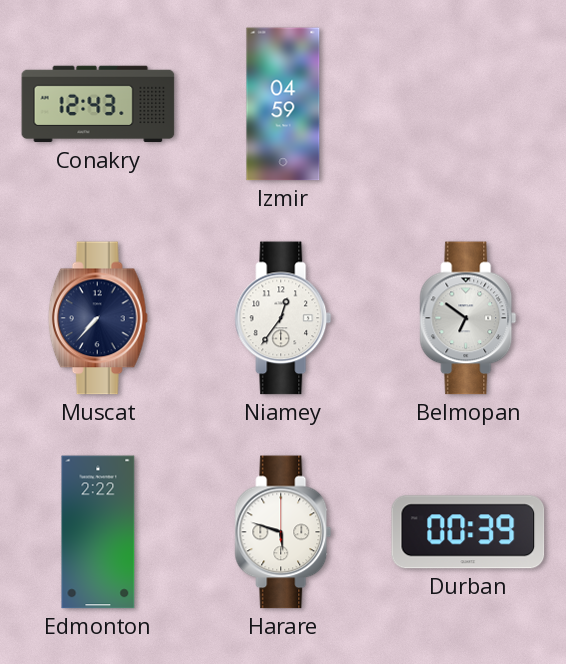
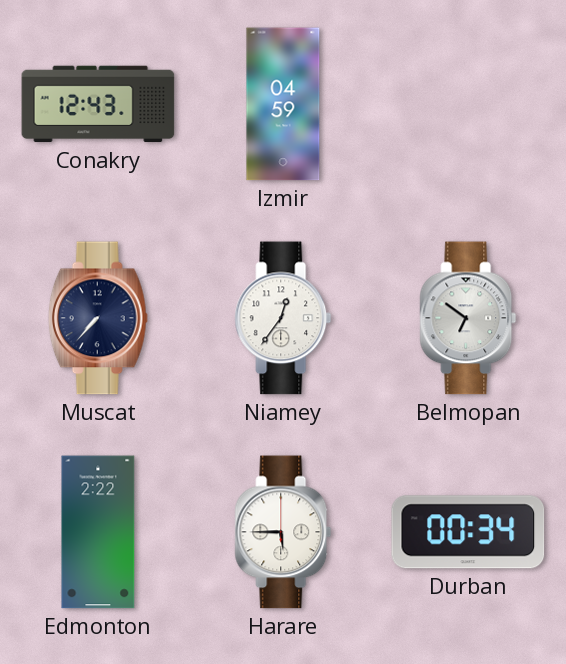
Harare: 5:48 -> 5:45 (283, 532)
Durban: 00:39 -> 00:34 (468, 532)
